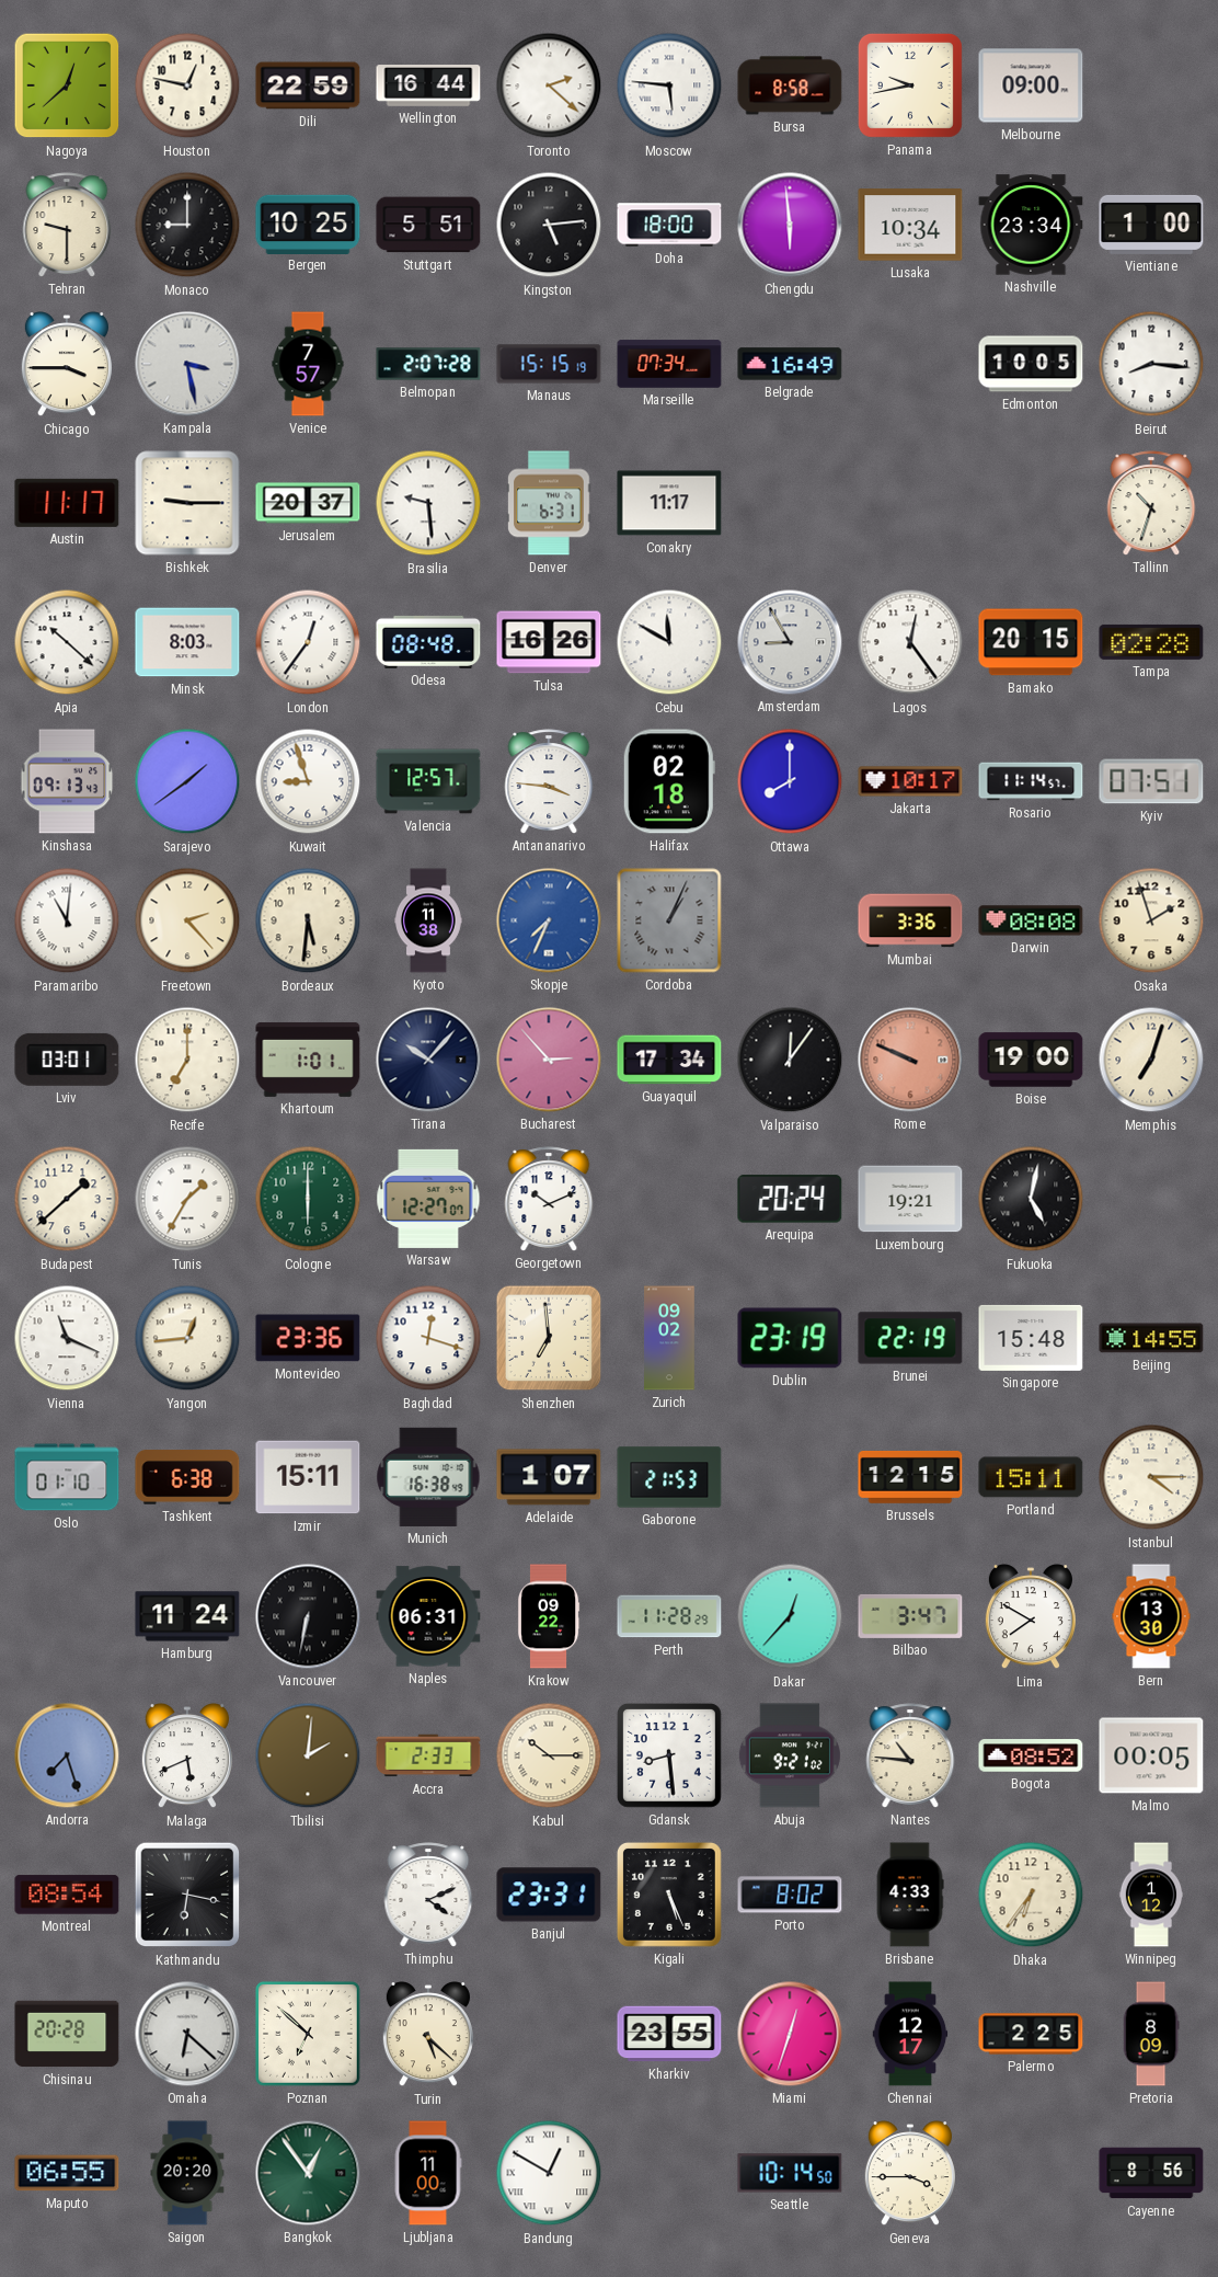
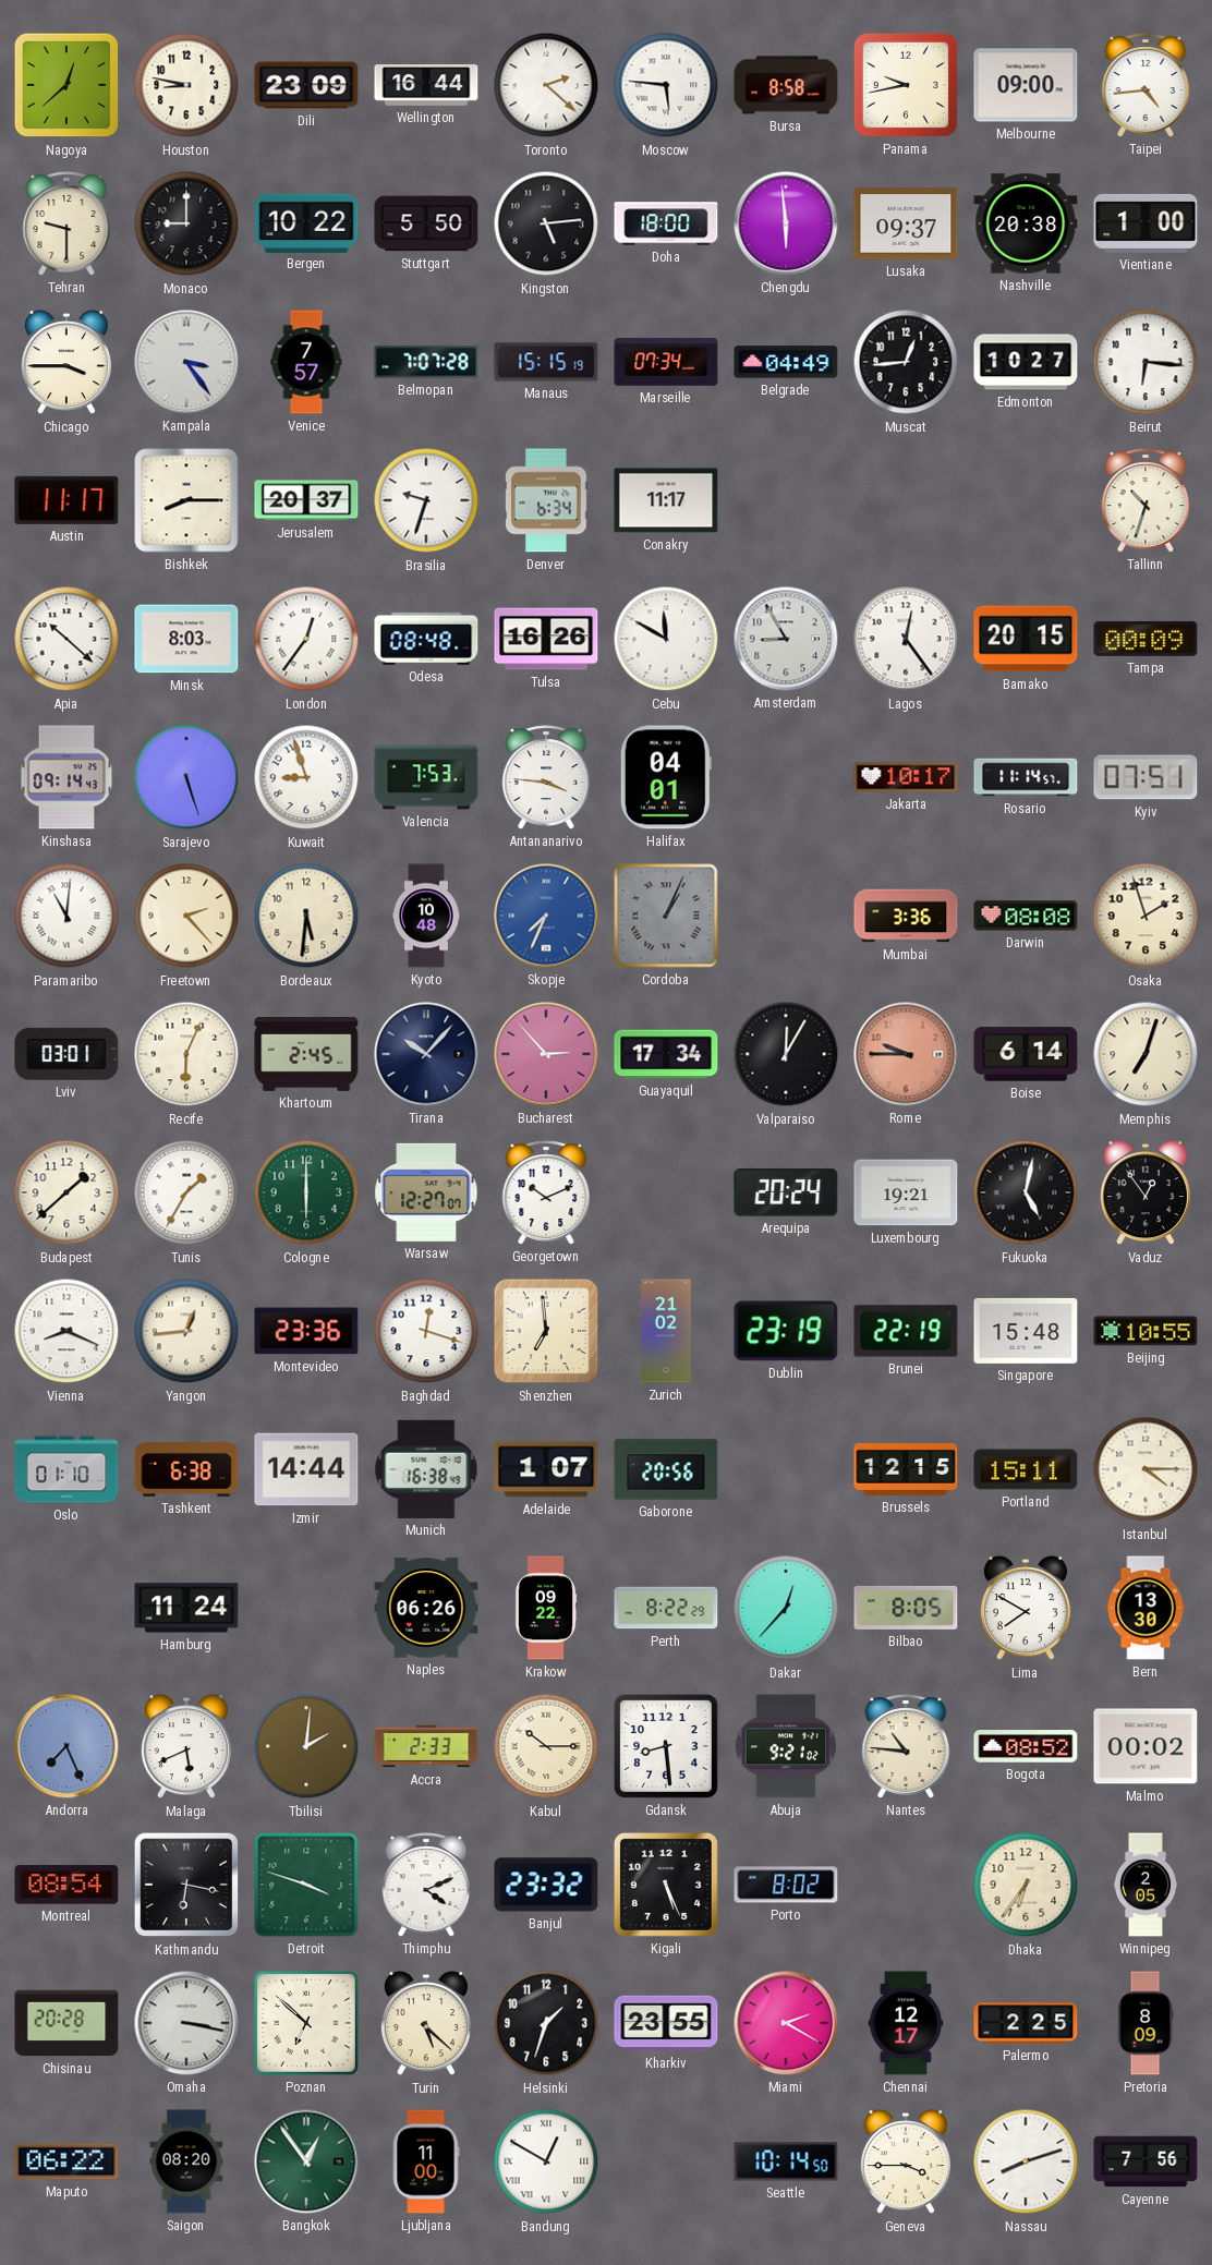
Houston: 12:47 -> 8:47 (186, 85)
Dili: 22:59 -> 23:09 (306, 85)
Taipei: none -> 4:44 (1146, 85)
Bergen: 10:25 -> 10:22 (306, 222)
Stuttgart: 5:51 -> 5:50 (426, 223)
Lusaka: 10:34 -> 09:37 (906, 223)
Nashville: 23:34 -> 20:38 (1026, 223)
Kampala: 3:28 -> 3:24 (186, 362)
Belmopan: 2:07 -> 7:07 (426, 362)
Belgrade: 16:49 -> 04:49 (786, 362)
Muscat: none -> 12:44 (906, 362)
Edmonton: 10:05 -> 10:27 (1026, 362)
Beirut: 8:16 -> 6:16 (1146, 362)
Bishkek: 9:15 -> 8:15 (186, 500)
Brasilia: 9:29 -> 9:33 (426, 500)
Denver: 6:31 -> 6:34 (546, 500)
Tampa: 02:28 -> 00:09 (1146, 639)
Kinshasa: 09:13 -> 09:14 (66, 777)
Sarajevo: 1:39 -> 5:27 (186, 777)
Valencia: 12:57 -> 7:53 (426, 777)
Halifax: 02:18 -> 04:01 (666, 777)
Ottawa: 8:00 -> none (790, 781)
Kyoto: 11:38 -> 10:48 (427, 916)
Recife: 7:00 -> 6:04 (186, 1054)
Khartoum: 1:01 -> 2:45 (306, 1054)
Valparaiso: 12:06 -> 12:05 (786, 1054)
Rome: 9:49 -> 9:45 (906, 1054)
Boise: 19:00 -> 6:14 (1026, 1054)
Vaduz: none -> 12:54 (1146, 1194)
Vienna: 11:19 -> 8:19 (66, 1331)
Zurich: 09:02 -> 21:02 (666, 1331)
Beijing: 14:55 -> 10:55 (1146, 1331)
Izmir: 15:11 -> 14:44 (306, 1469)
Gaborone: 21:53 -> 20:56 (666, 1469)
Vancouver: 6:32 -> none (308, 1616)
Naples: 06:31 -> 06:26 (426, 1608)
Perth: 11:28 -> 8:22 (666, 1608)
Bilbao: 3:47 -> 8:05 (906, 1608)
Andorra: 7:27 -> 7:26 (66, 1746)
Malmo: 00:05 -> 00:02 (1146, 1746)
Detroit: none -> 3:48 (306, 1885)
Banjul: 23:31 -> 23:32 (546, 1885)
Brisbane: 4:33 -> none (910, 1895)
Winnipeg: 1:12 -> 2:05 (1146, 1885)
Omaha: 6:22 -> 3:17 (186, 2023)
Helsinki: none -> 1:33 (546, 2023)
Miami: 12:33 -> 2:20 (786, 2023)
Maputo: 06:55 -> 06:22 (66, 2161)
Saigon: 20:20 -> 08:20 (186, 2161)
Nassau: none -> 8:12 (1026, 2161)
Cayenne: 8:56 -> 7:56 (1146, 2161)
